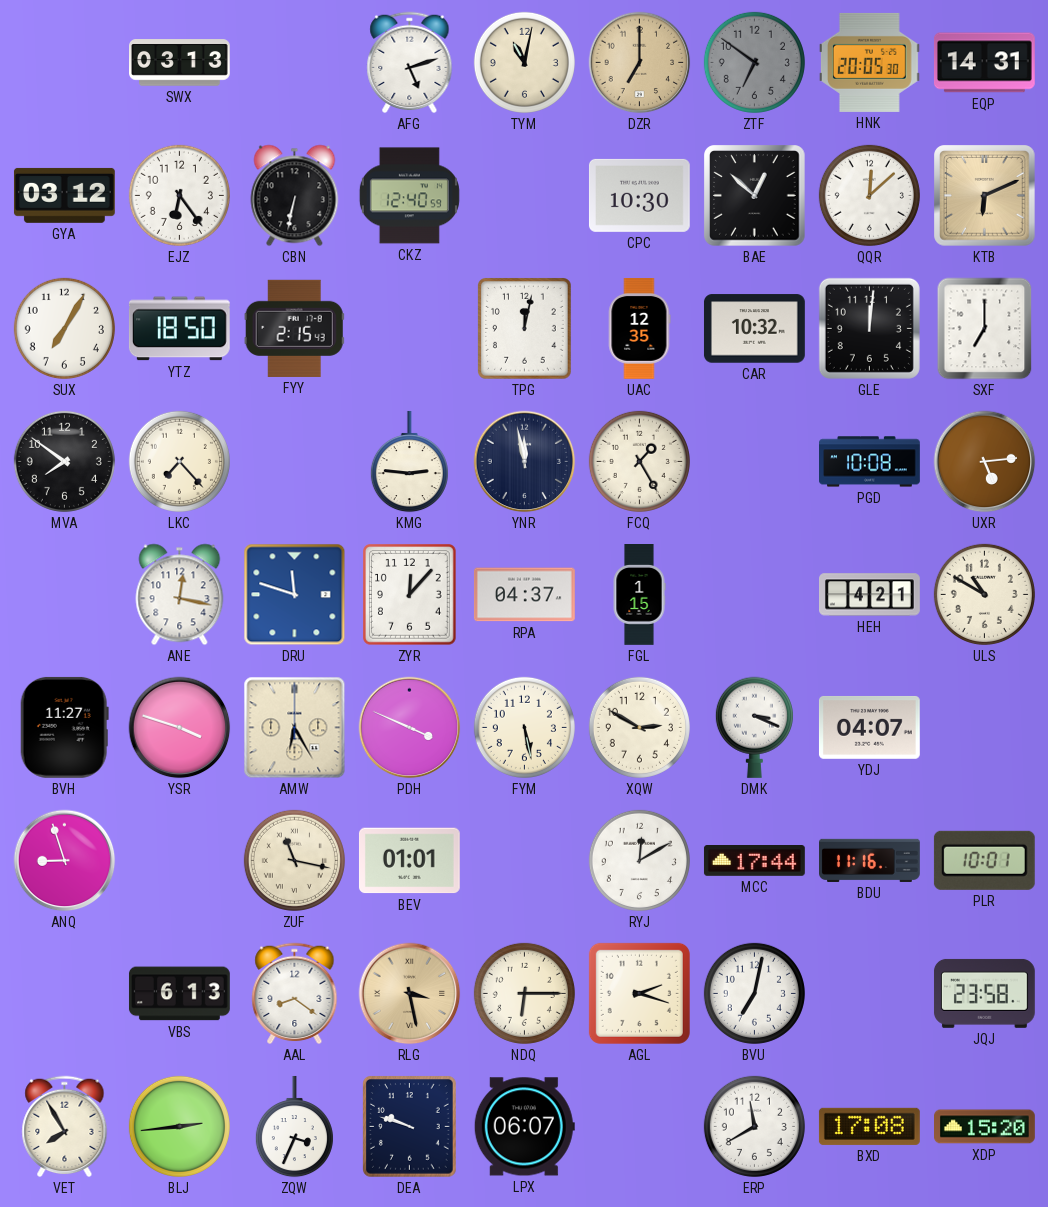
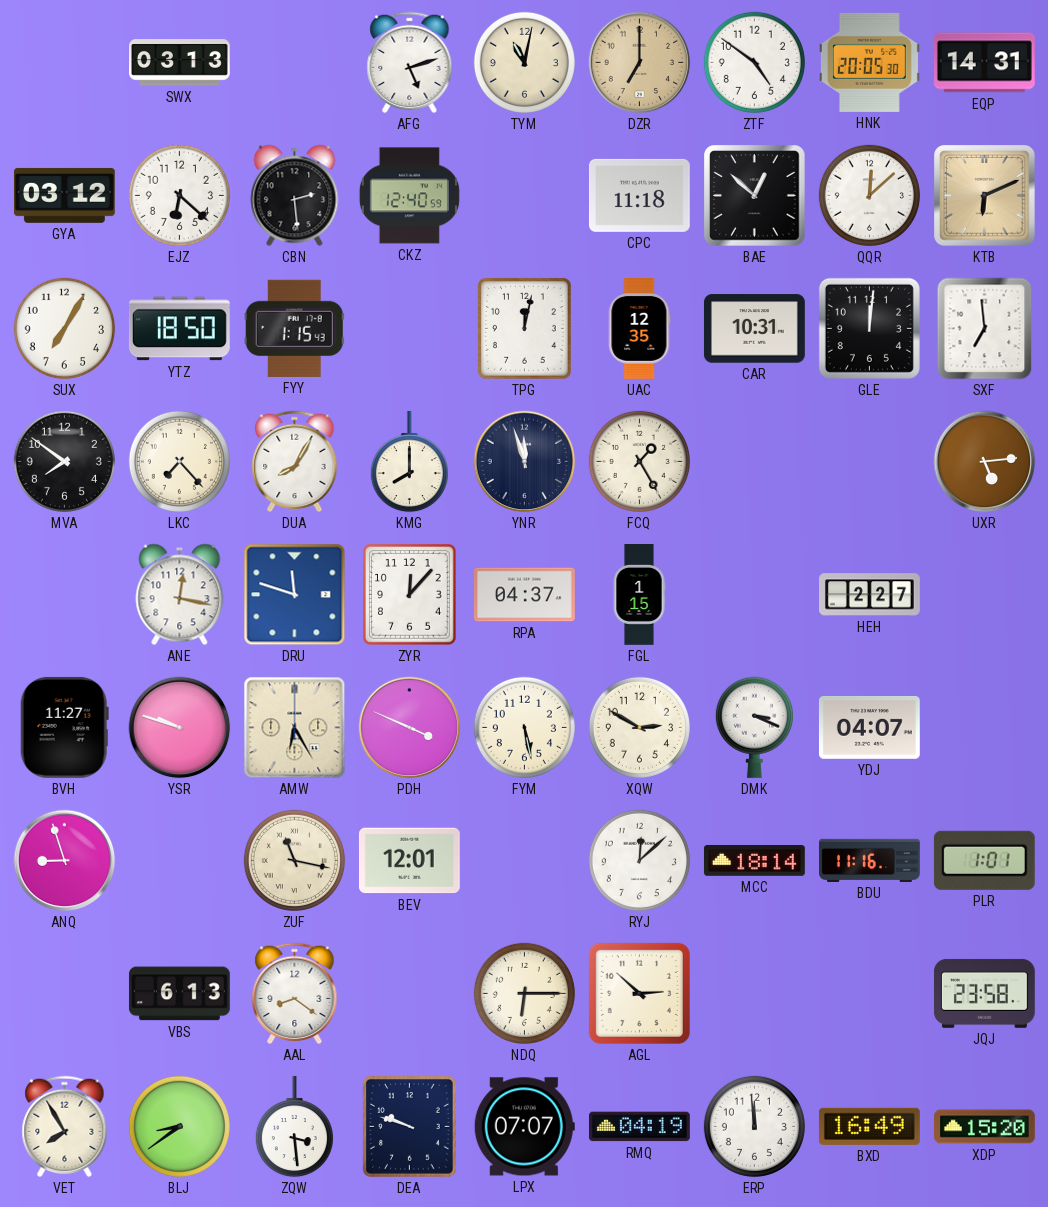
ZTF: 6:51 -> 4:51 (754, 62)
ZTF dial: grey -> white (754, 62)
EJZ: 6:24 -> 6:22 (179, 195)
CBN: 6:32 -> 2:29 (295, 196)
CPC: 10:30 -> 11:18 (639, 195)
FYY: 2:15 -> 1:15 (294, 328)
CAR: 10:32 -> 10:31 (754, 329)
SXF: 7:00 -> 6:59 (985, 329)
DUA: none -> 8:05 (295, 462)
KMG: 2:46 -> 8:00 (409, 462)
YNR: 11:58 -> 11:57 (525, 462)
PGD: 10:08 -> none (870, 462)
HEH: 4:21 -> 2:27 (870, 595)
ULS: 10:50 -> none (984, 594)
YSR: 3:48 -> 9:48 (180, 728)
BEV: 01:01 -> 12:01 (409, 861)
RYJ: 12:10 -> 12:08 (639, 860)
MCC: 17:44 -> 18:14 (755, 861)
PLR: 10:01 -> 1:01 (984, 860)
RLG: 3:28 -> none (410, 994)
AGL: 2:18 -> 2:52 (639, 993)
BVU: 7:02 -> none (754, 993)
BLJ: 2:44 -> 8:39 (179, 1126)
ZQW: 3:34 -> 3:29 (294, 1127)
LPX: 06:07 -> 07:07 (524, 1127)
RMQ: none -> 04:19 (639, 1127)
ERP: 11:40 -> 11:59 (754, 1126)
BXD: 17:08 -> 16:49 (869, 1126)
